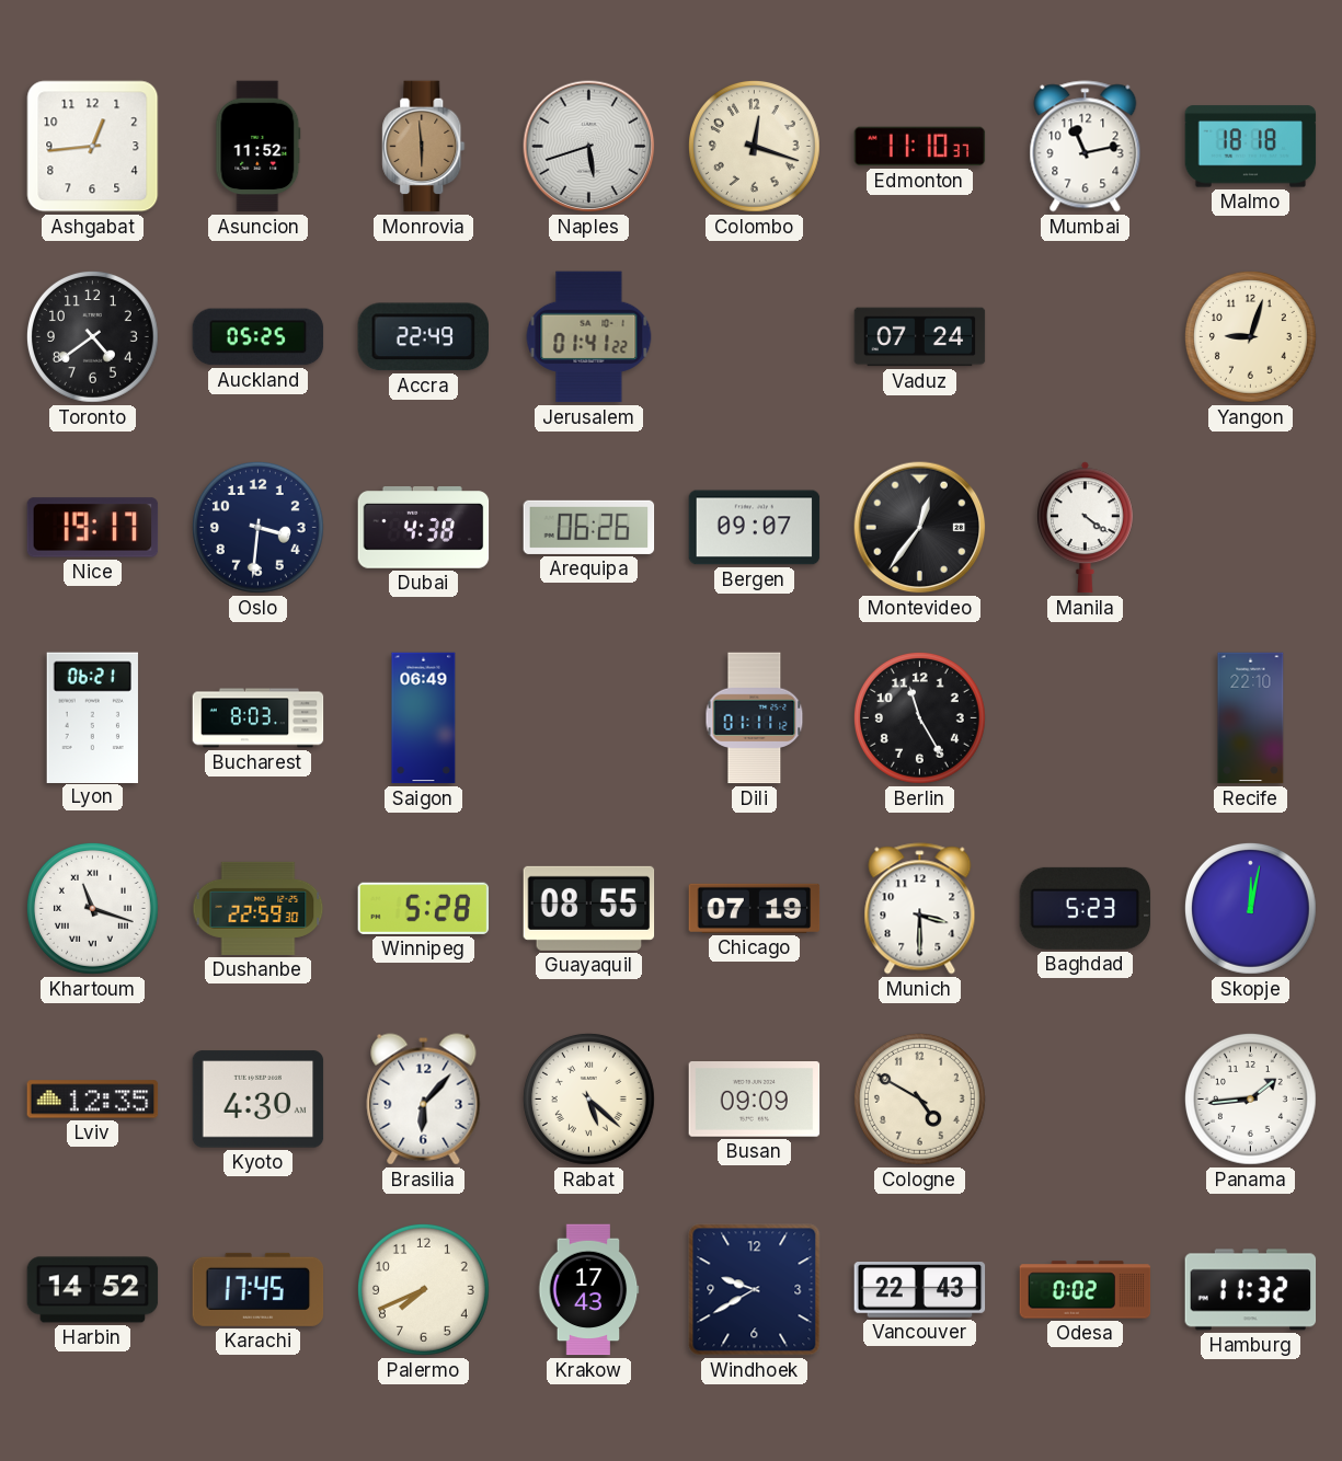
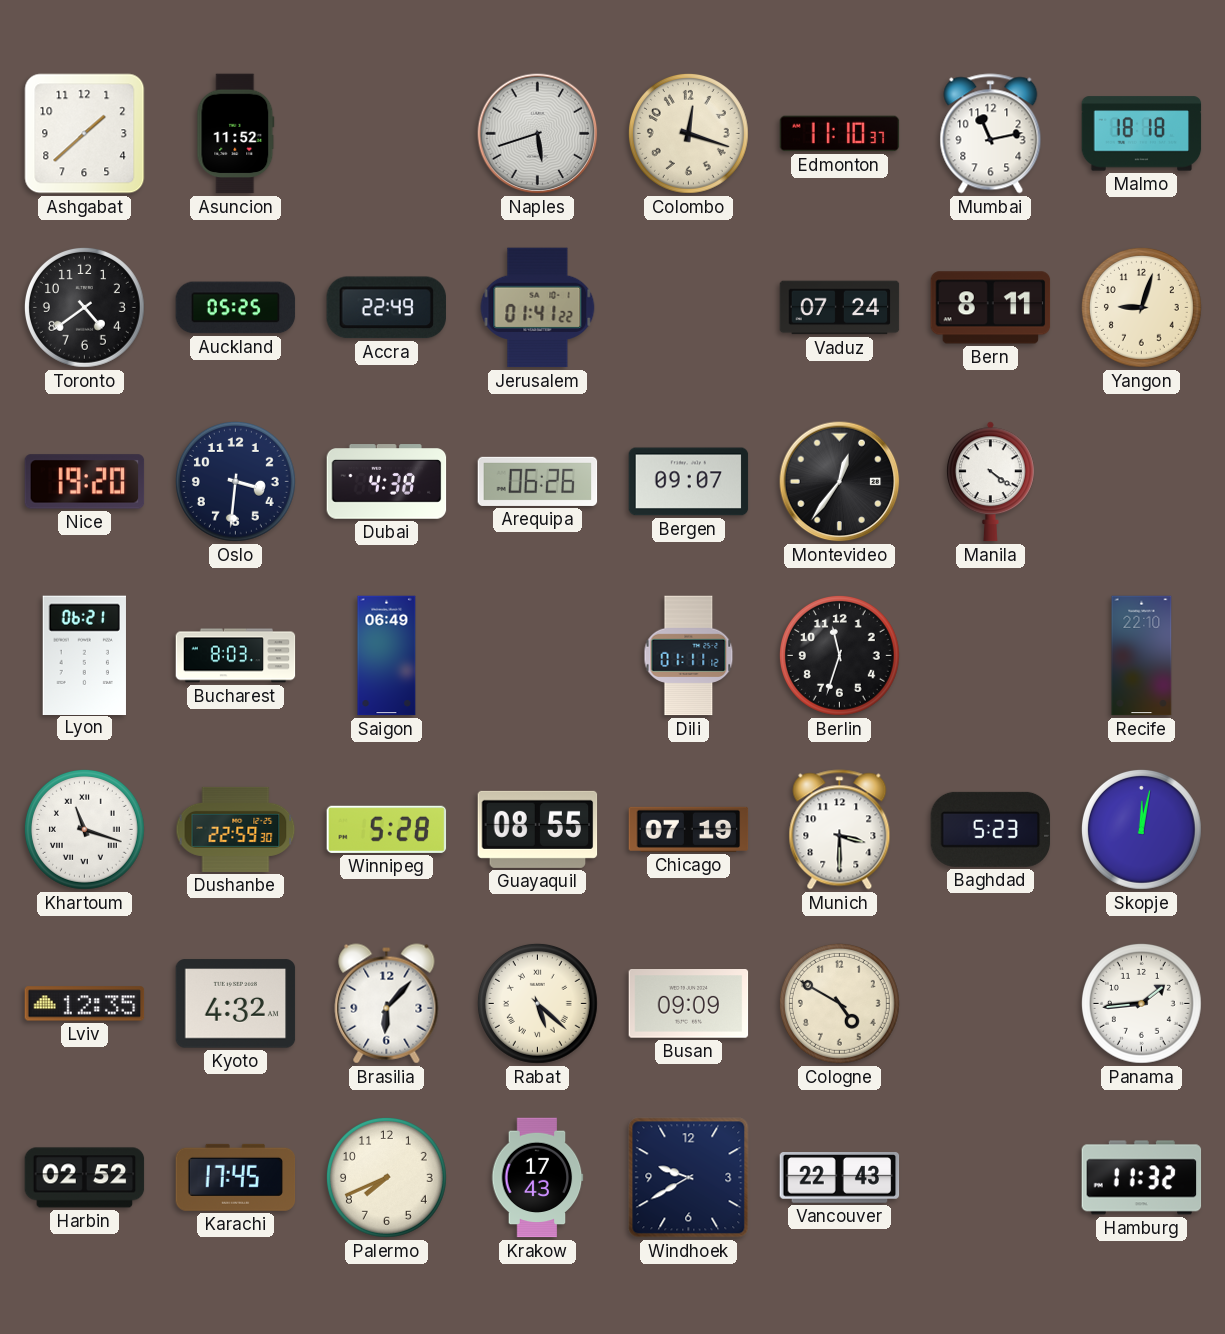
Ashgabat: 12:44 -> 1:38 (85, 134)
Monrovia: 5:59 -> none (424, 147)
Bern: none -> 8:11 (991, 308)
Nice: 19:17 -> 19:20 (85, 482)
Berlin: 11:25 -> 11:33 (839, 655)
Kyoto: 4:30 -> 4:32 (236, 1004)
Harbin: 14:52 -> 02:52 (85, 1178)
Odesa: 0:02 -> none (1086, 1290)
